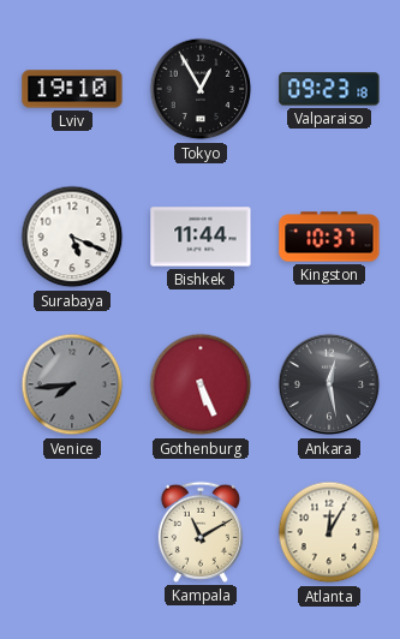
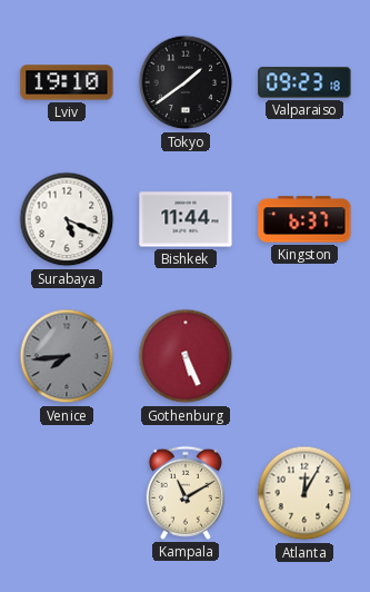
Tokyo: 12:55 -> 1:39 (186, 82)
Kingston: 10:37 -> 6:37 (304, 219)
Ankara: 12:28 -> none (329, 384)
